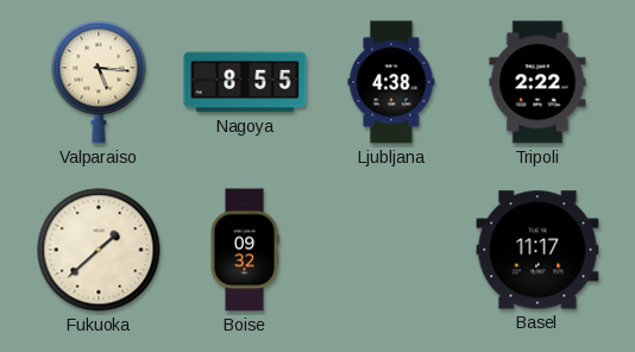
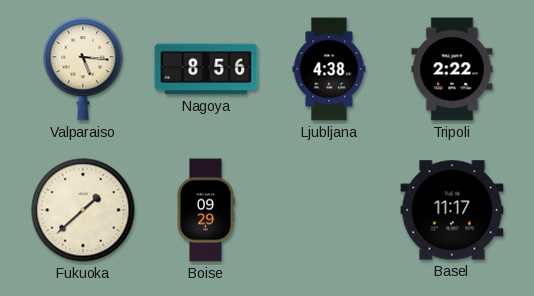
Nagoya: 8:55 -> 8:56 (206, 69)
Boise: 09:32 -> 09:29 (206, 210)
